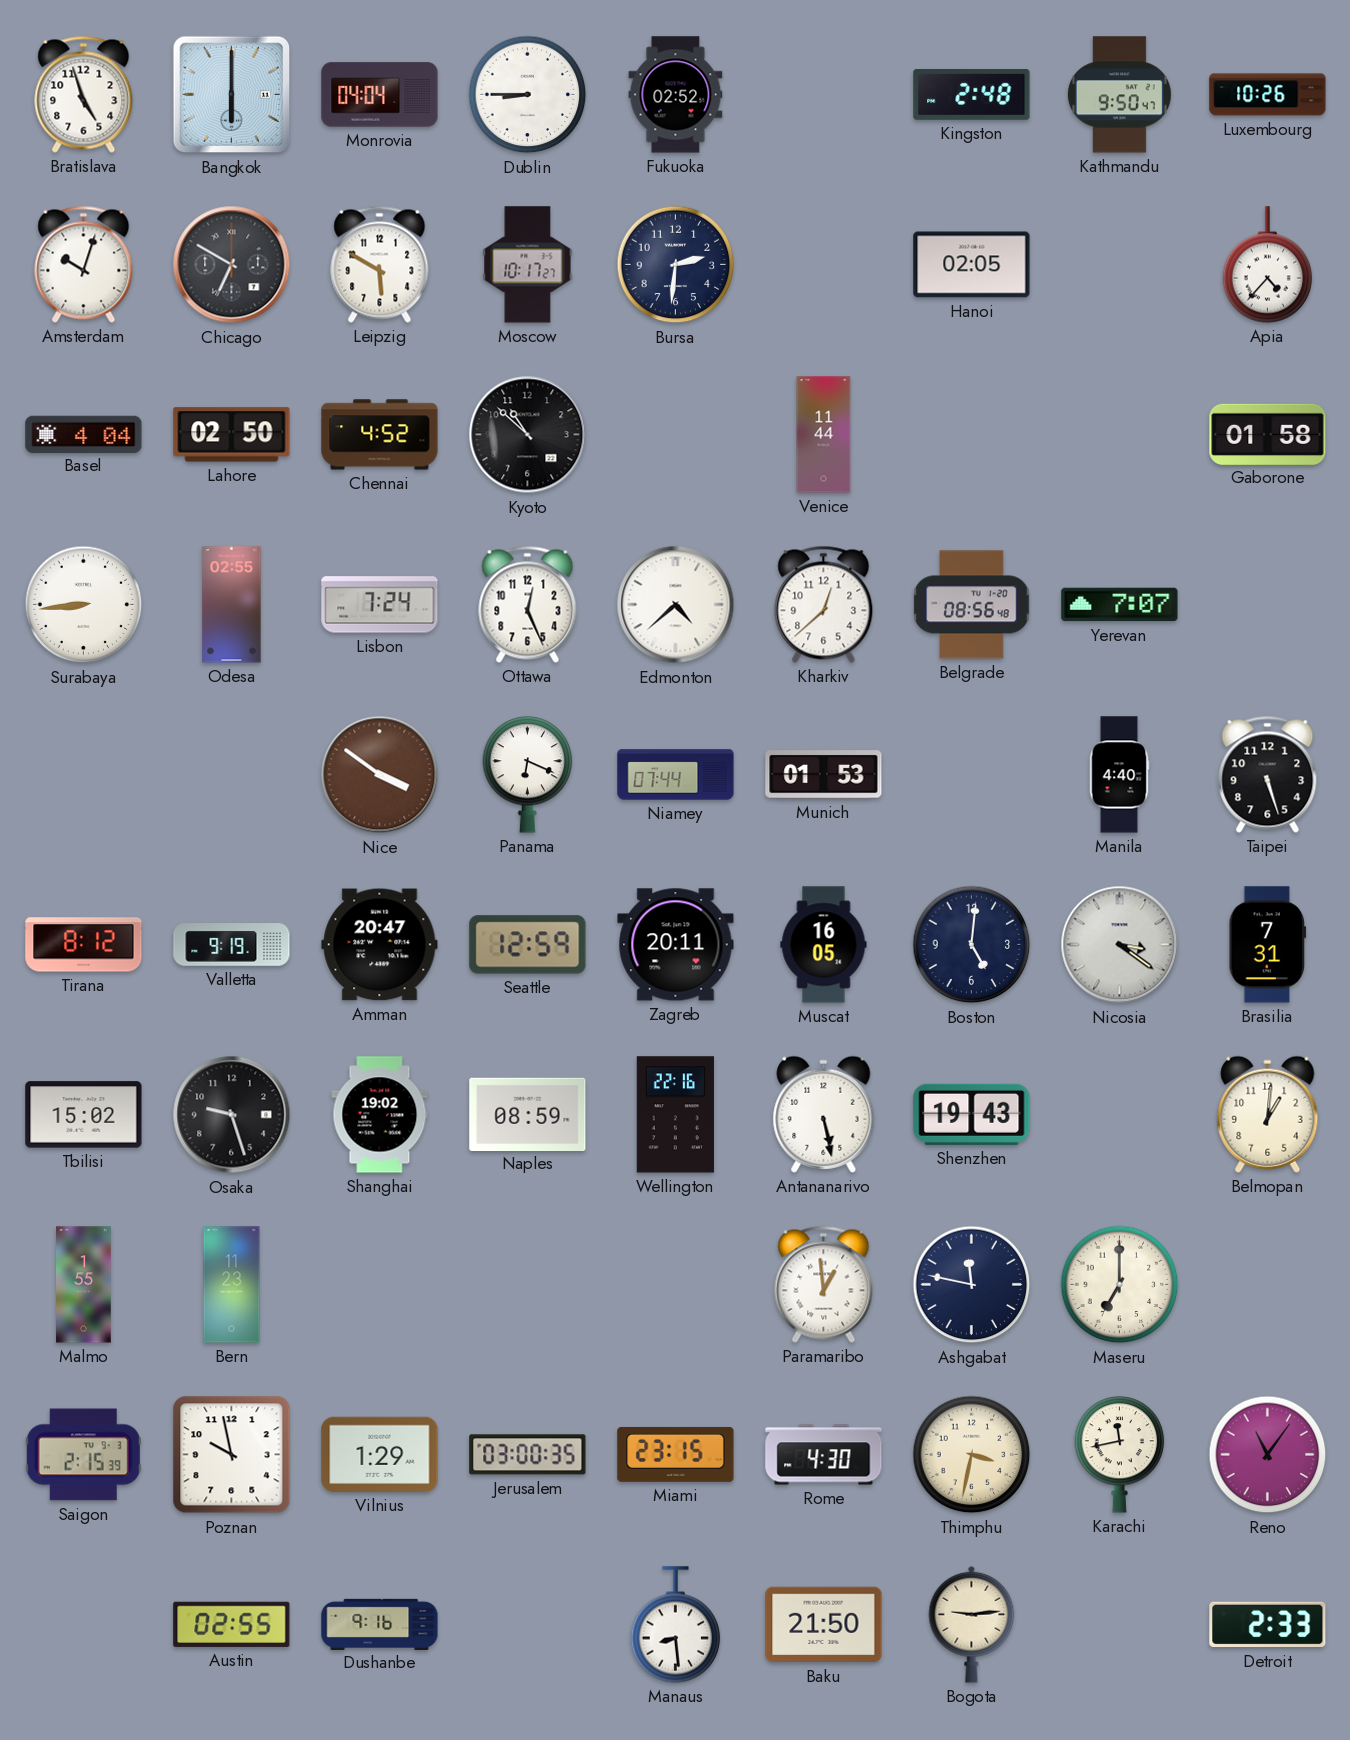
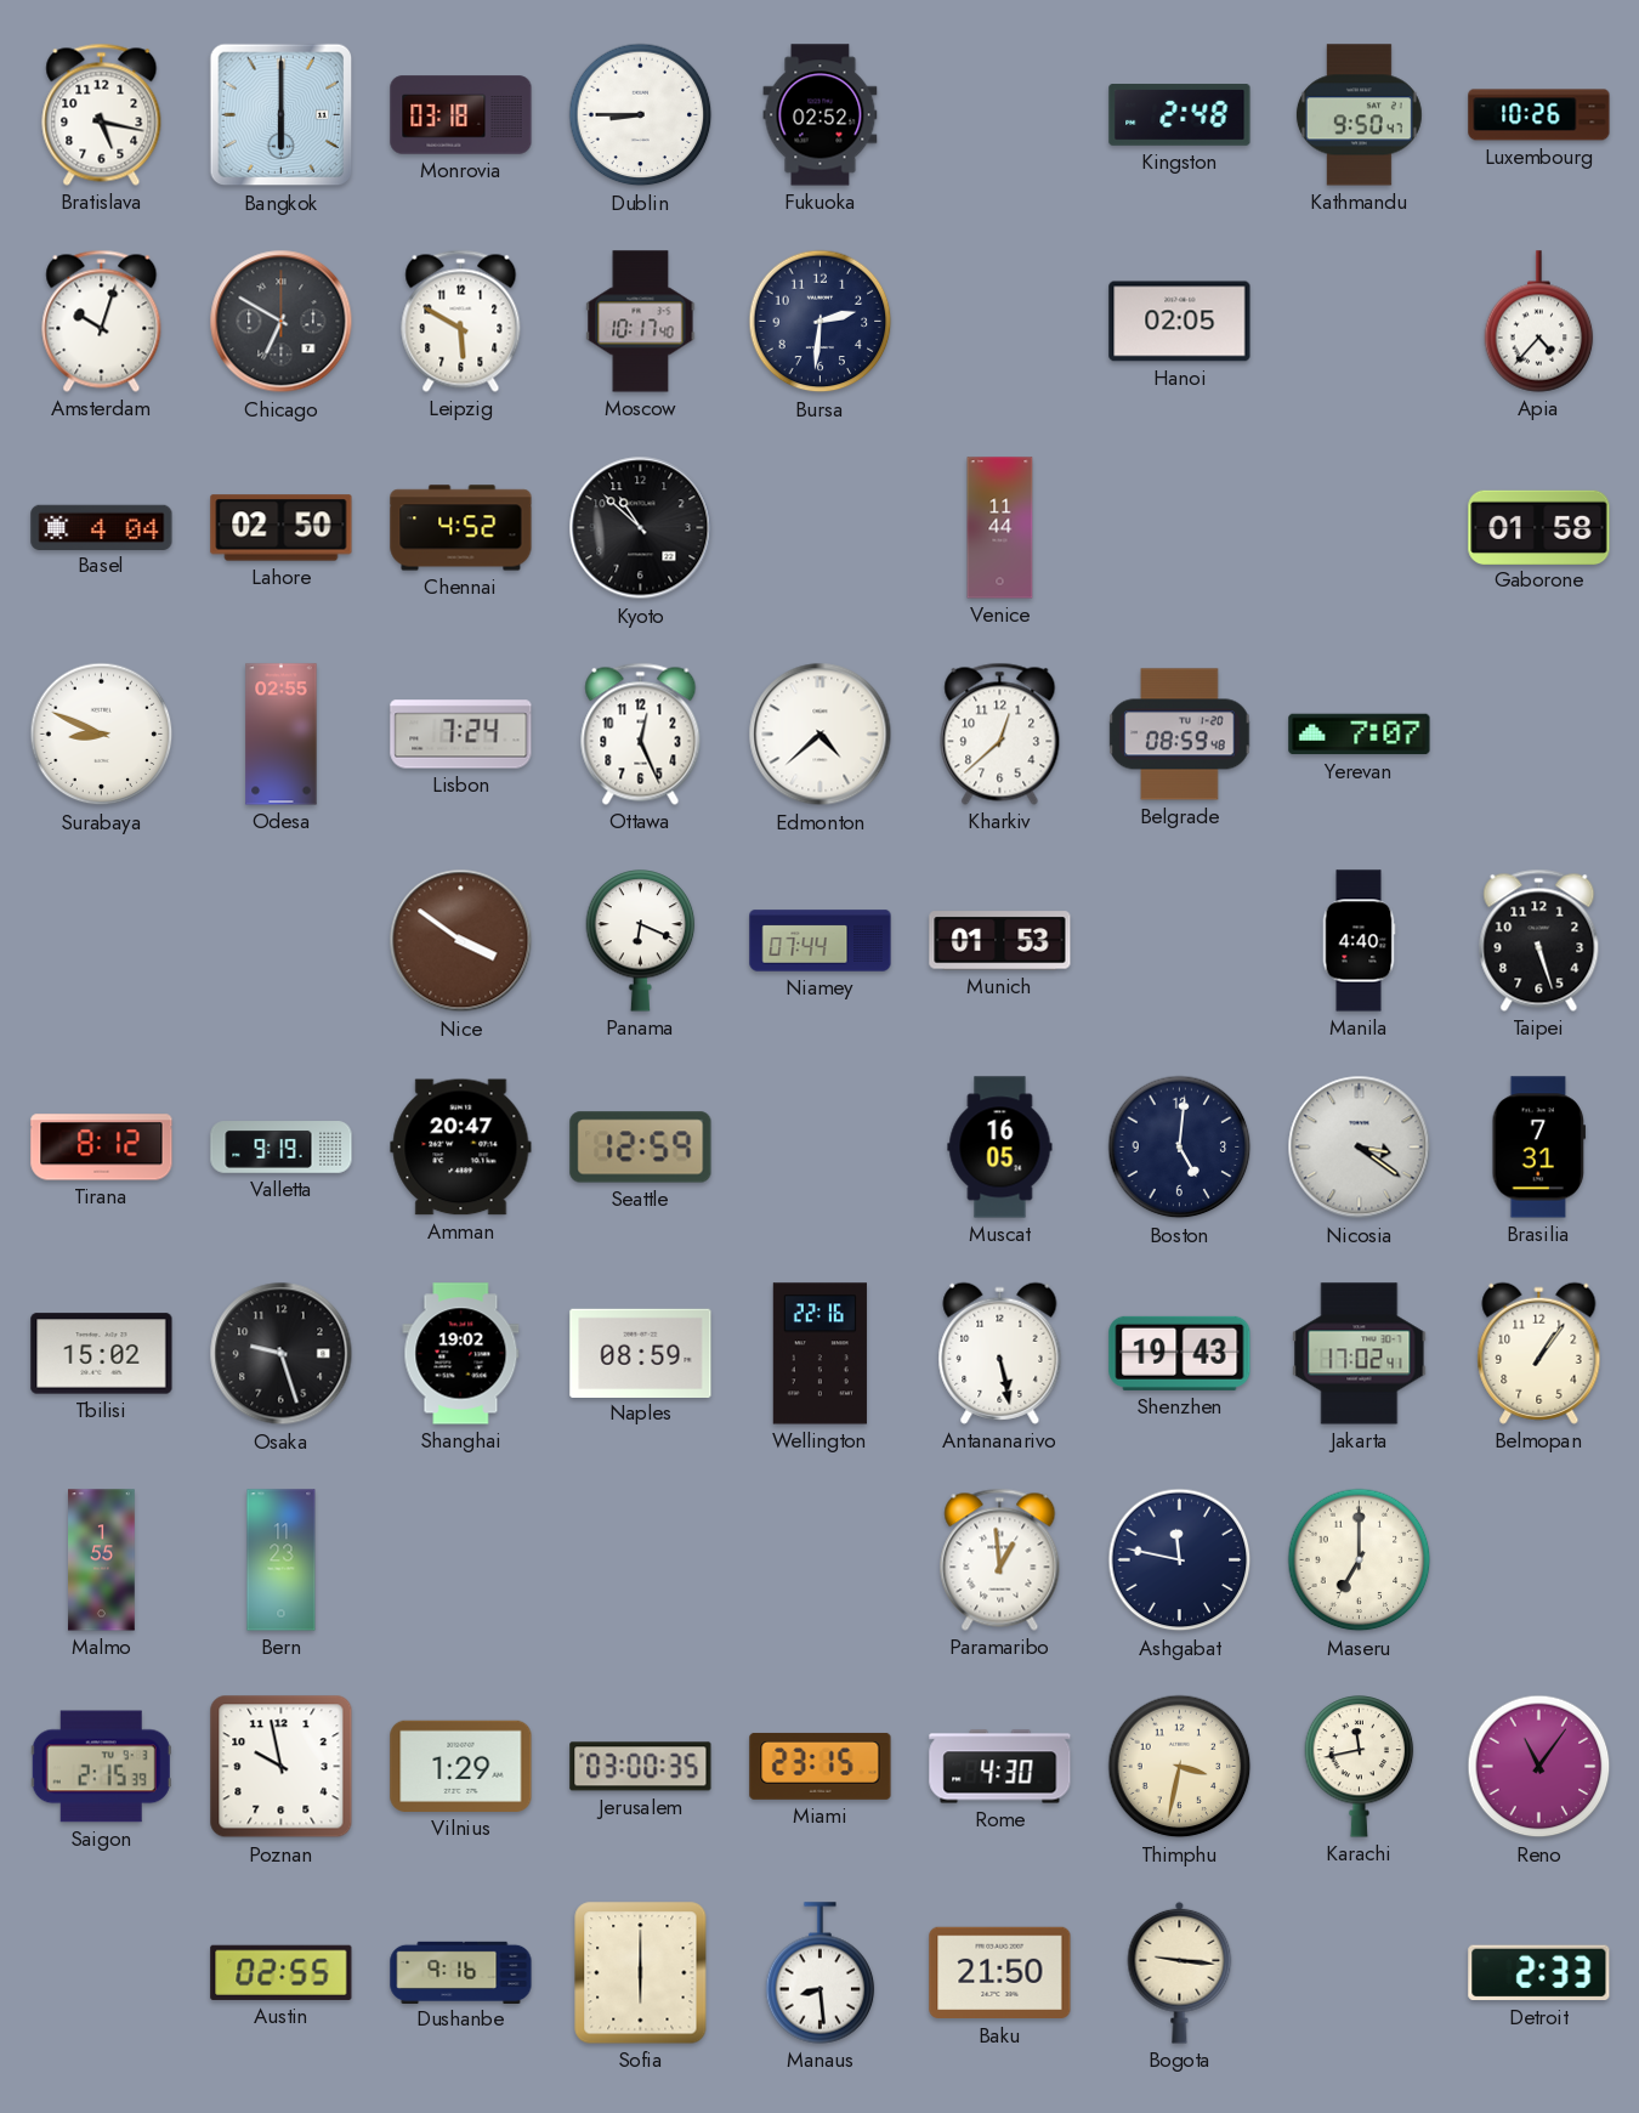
Bratislava: 4:57 -> 5:17 (102, 114)
Monrovia: 04:04 -> 03:18 (461, 115)
Moscow: 10:17:27 -> 10:17:40 (641, 322)
Surabaya: 8:44 -> 8:49 (102, 735)
Belgrade: 08:56 -> 08:59 (1180, 735)
Zagreb: 20:11 -> none (676, 945)
Jakarta: none -> 17:02 (1360, 1354)
Belmopan: 1:01 -> 1:06 (1539, 1353)
Sofia: none -> 6:00 (641, 1973)
Bogota: 9:14 -> 9:16 (1180, 1972)
